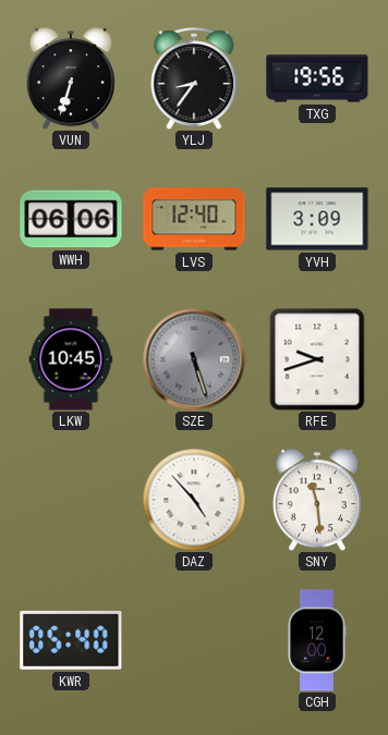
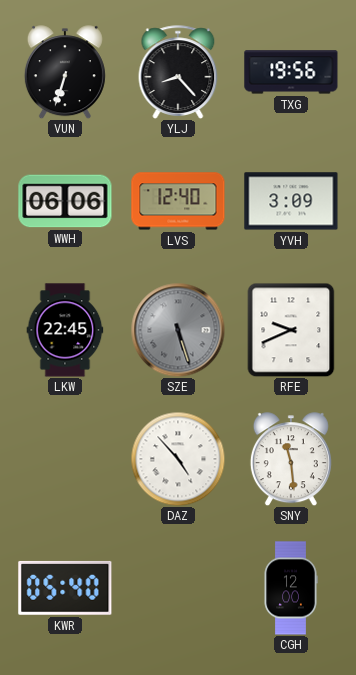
YLJ: 8:36 -> 8:23 (178, 72)
LKW: 10:45 -> 22:45 (65, 330)
RFE: 9:42 -> 9:41 (291, 330)
